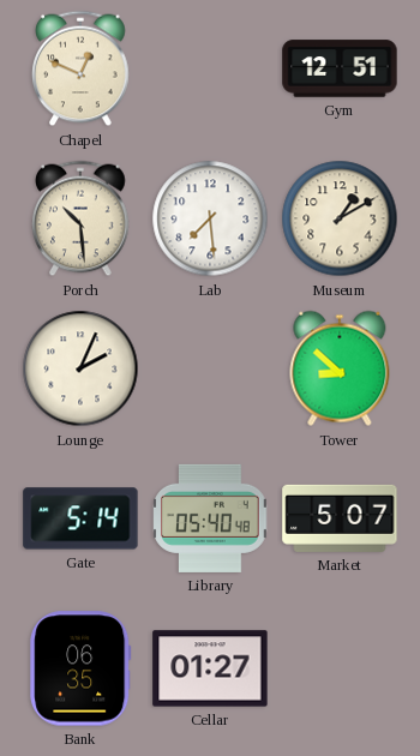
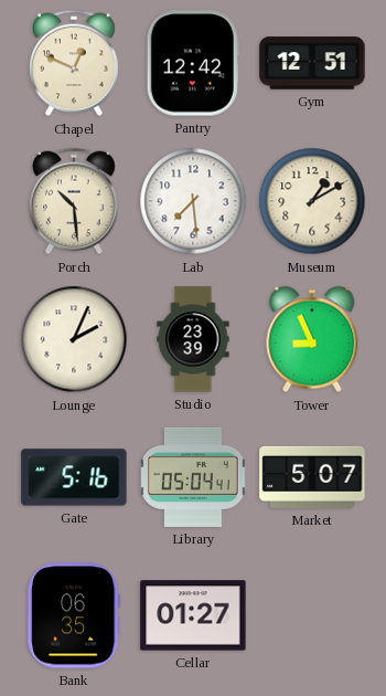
Pantry: none -> 12:42 (193, 63)
Studio: none -> 23:39 (193, 339)
Tower: 8:52 -> 8:56 (312, 339)
Gate: 5:14 -> 5:16 (74, 477)
Library: 05:40 -> 05:04 (193, 477)
